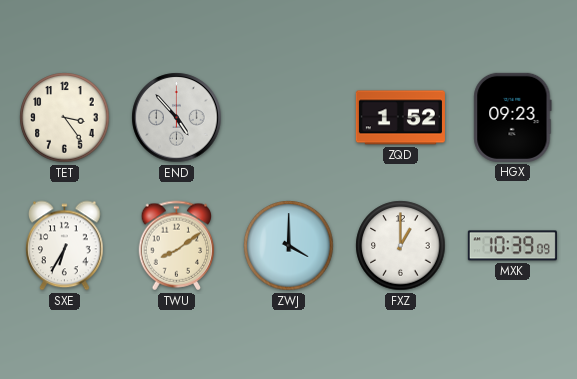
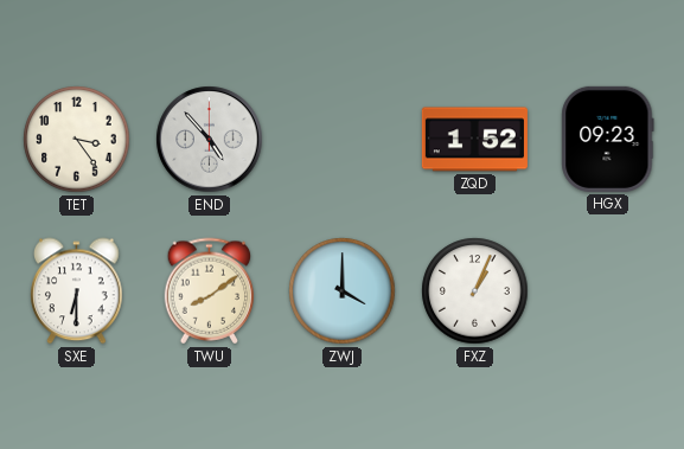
SXE: 6:35 -> 6:30 (77, 291)
FXZ: 1:00 -> 1:04 (475, 291)
MXK: 10:39 -> none (512, 246)
